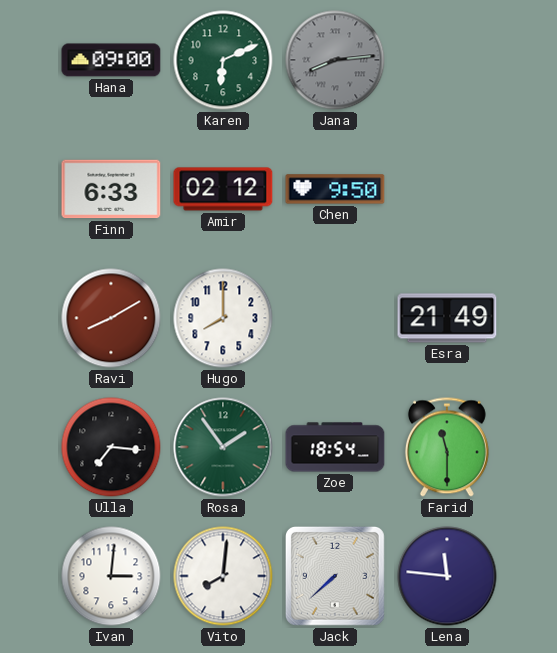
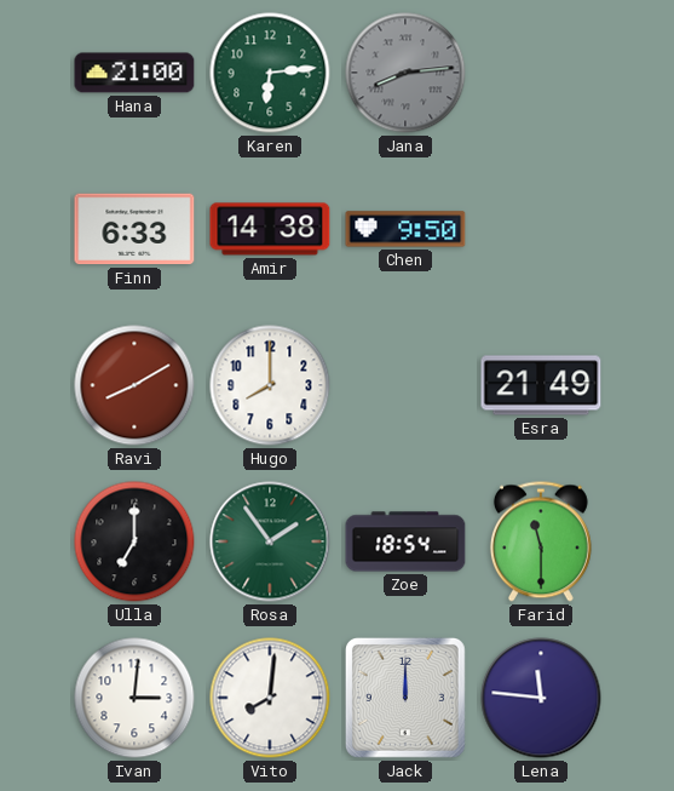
Hana: 09:00 -> 21:00 (134, 73)
Karen: 6:11 -> 6:14 (270, 73)
Amir: 02:12 -> 14:38 (270, 229)
Ulla: 7:16 -> 7:00 (134, 541)
Jack: 7:38 -> 12:00 (405, 698)
